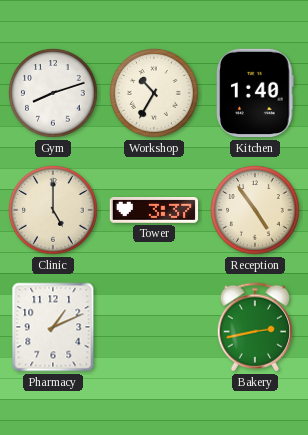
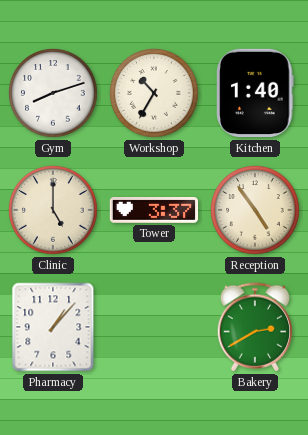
Pharmacy: 1:11 -> 1:07 (53, 327)
Bakery: 2:43 -> 2:40 (255, 327)
